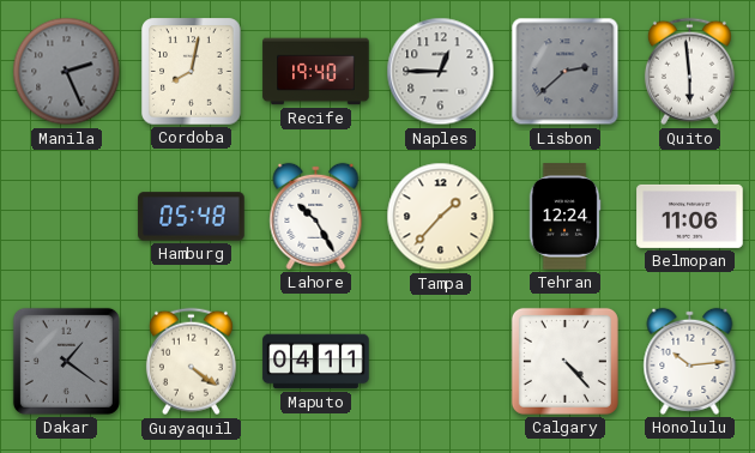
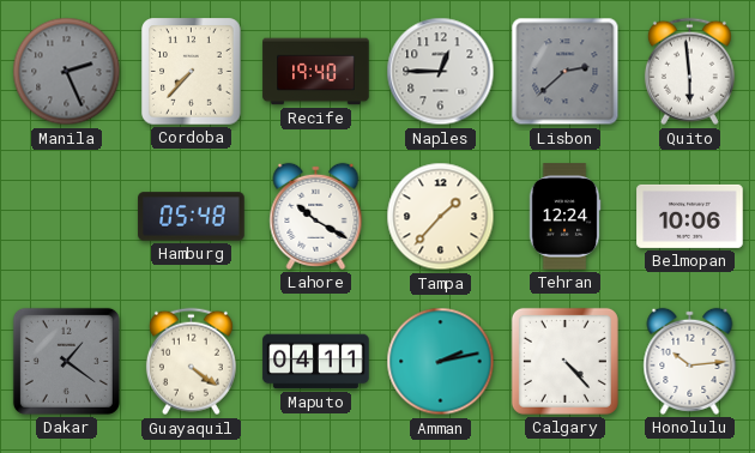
Cordoba: 8:02 -> 7:37 (192, 72)
Lahore: 10:25 -> 10:20 (316, 216)
Belmopan: 11:06 -> 10:06 (690, 216)
Amman: none -> 2:13 (441, 362)
